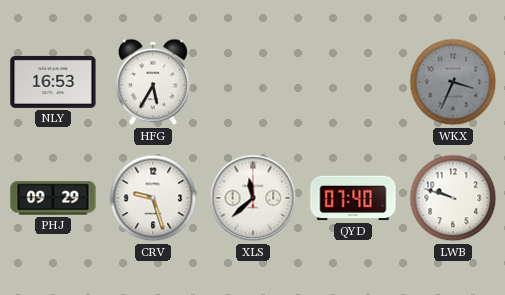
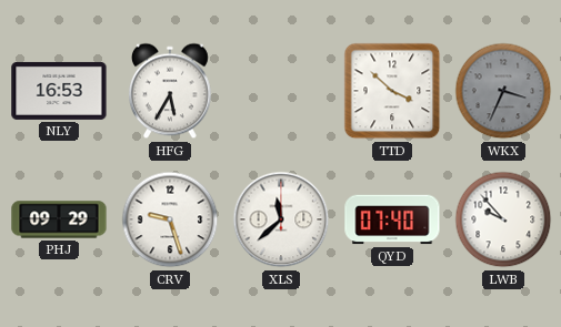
TTD: none -> 3:52 (392, 91)
LWB: 9:48 -> 9:53 (503, 219)
